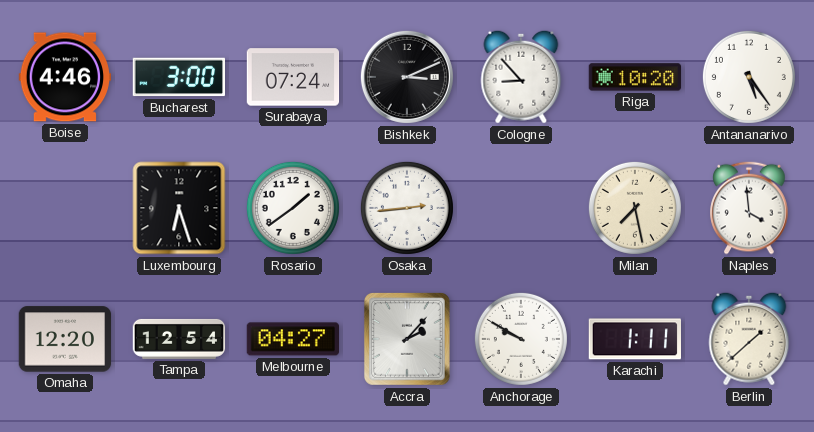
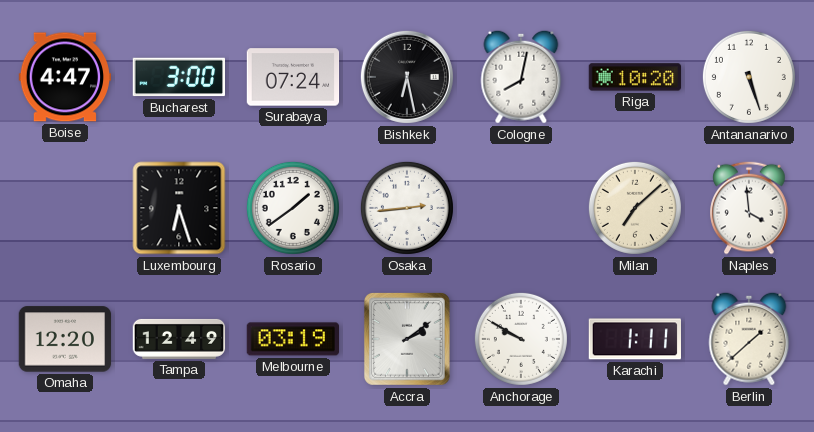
Boise: 4:46 -> 4:47 (65, 77)
Bishkek: 3:11 -> 6:28 (407, 77)
Cologne: 8:53 -> 8:02 (521, 77)
Antananarivo: 5:24 -> 5:27 (749, 77)
Milan: 7:28 -> 7:08 (635, 208)
Tampa: 12:54 -> 12:49 (179, 339)
Melbourne: 04:27 -> 03:19 (292, 339)
Accra: 2:07 -> 2:09 (407, 339)
